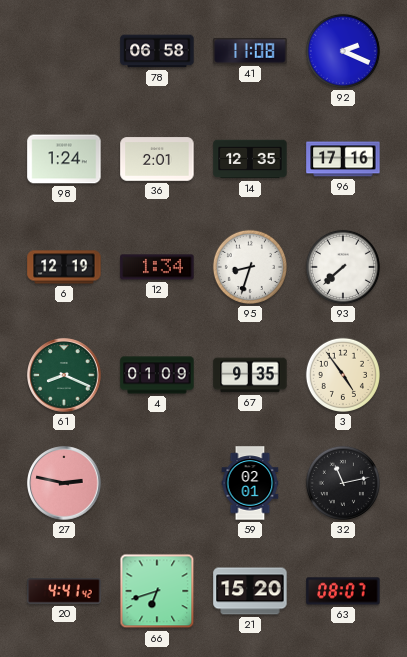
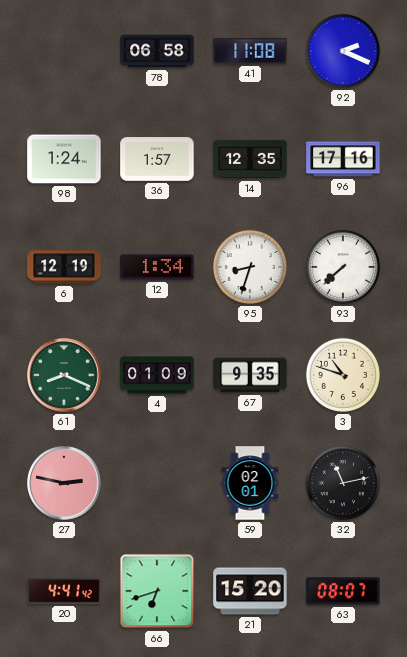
36: 2:01 -> 1:57 (157, 159)
3: 4:54 -> 10:48 (343, 375)
